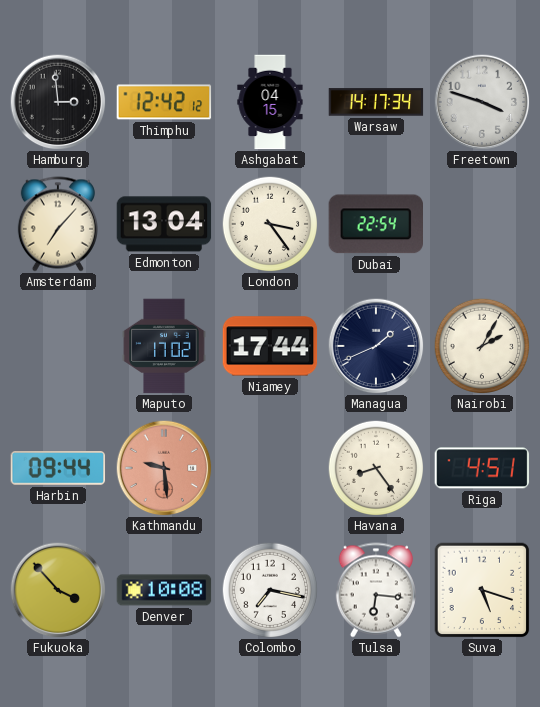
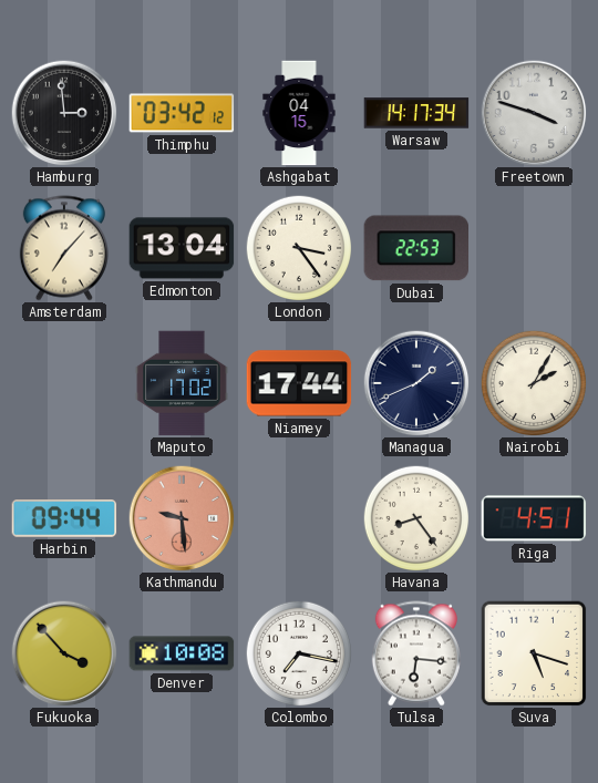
Thimphu: 12:42 -> 03:42 (182, 113)
Dubai: 22:54 -> 22:53 (415, 248)
